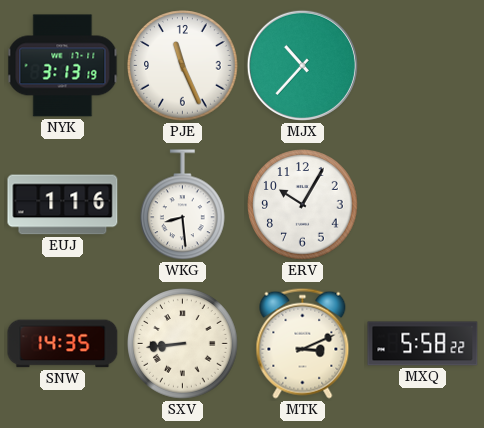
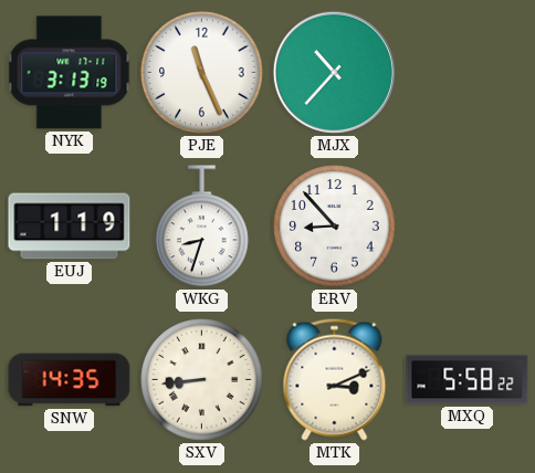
EUJ: 1:16 -> 1:19 (70, 227)
WKG: 8:29 -> 8:33 (202, 227)
ERV: 10:05 -> 8:53 (335, 227)
